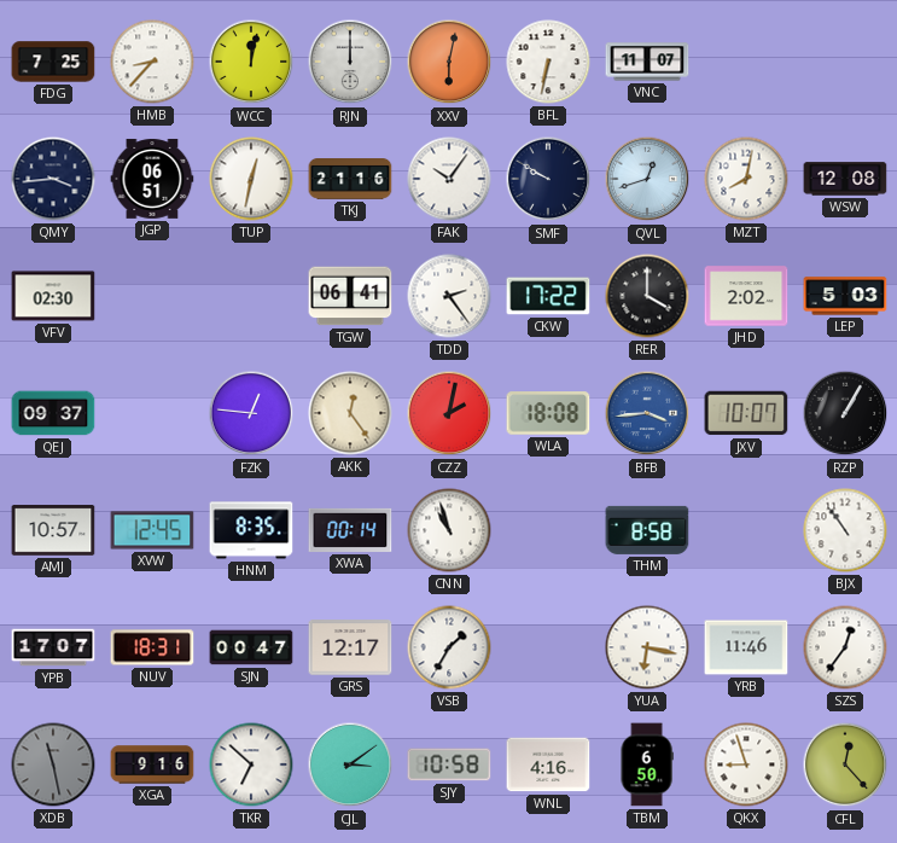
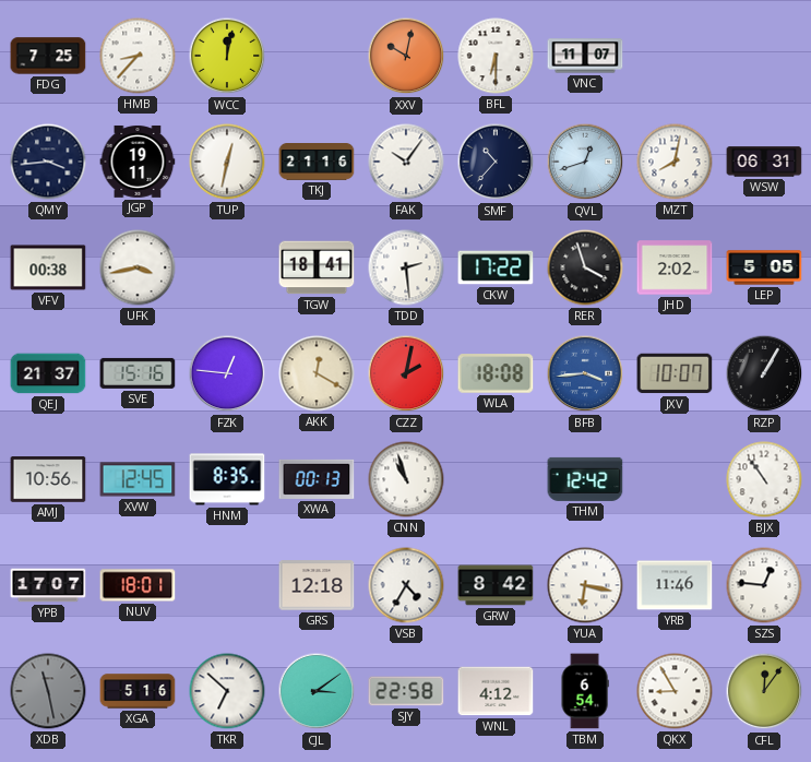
RJN: 12:00 -> none (350, 62)
XXV: 6:02 -> 10:02 (406, 56)
BFL: 6:32 -> 6:30 (496, 56)
JGP: 06:51 -> 19:11 (138, 162)
SMF: 9:50 -> 10:37 (496, 162)
WSW: 12:08 -> 06:31 (764, 162)
VFV: 02:30 -> 00:38 (48, 267)
UFK: none -> 3:43 (138, 267)
TGW: 06:41 -> 18:41 (317, 267)
TDD: 2:24 -> 2:29 (406, 267)
RER: 4:00 -> 3:57 (585, 267)
LEP: 5:03 -> 5:05 (764, 267)
QEJ: 09:37 -> 21:37 (48, 373)
SVE: none -> 15:16 (138, 373)
AKK: 12:24 -> 12:20 (317, 373)
AMJ: 10:57 -> 10:56 (48, 479)
XWA: 00:14 -> 00:13 (317, 479)
THM: 8:58 -> 12:42 (585, 479)
NUV: 18:31 -> 18:01 (138, 585)
SJN: 00:47 -> none (251, 647)
GRS: 12:17 -> 12:18 (317, 585)
VSB: 1:35 -> 4:35 (406, 585)
GRW: none -> 8:42 (496, 585)
SZS: 12:36 -> 12:46 (764, 585)
XGA: 9:16 -> 5:16 (138, 691)
SJY: 10:58 -> 22:58 (406, 691)
WNL: 4:16 -> 4:12 (496, 691)
TBM: 6:50 -> 6:54 (585, 691)
QKX: 8:57 -> 8:55 (675, 691)
CFL: 12:23 -> 12:06 (764, 691)
